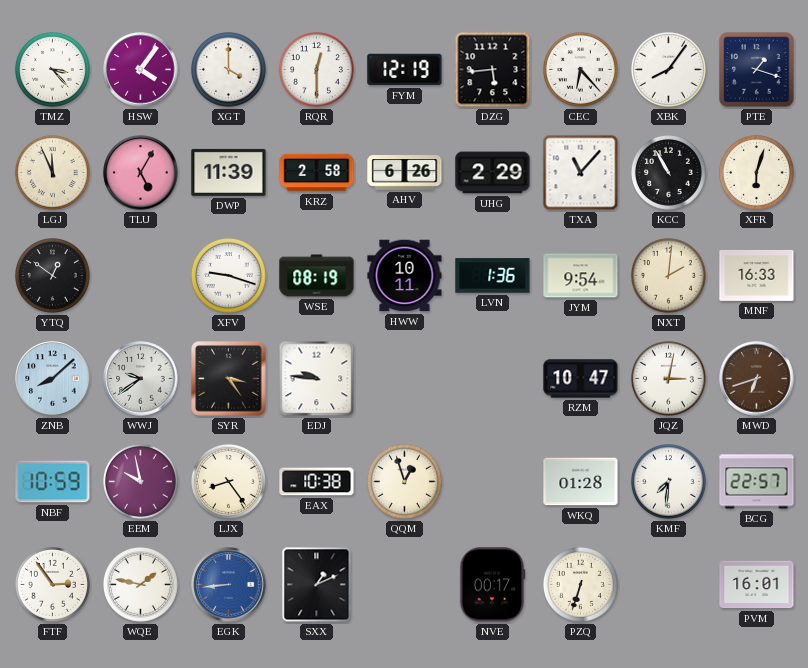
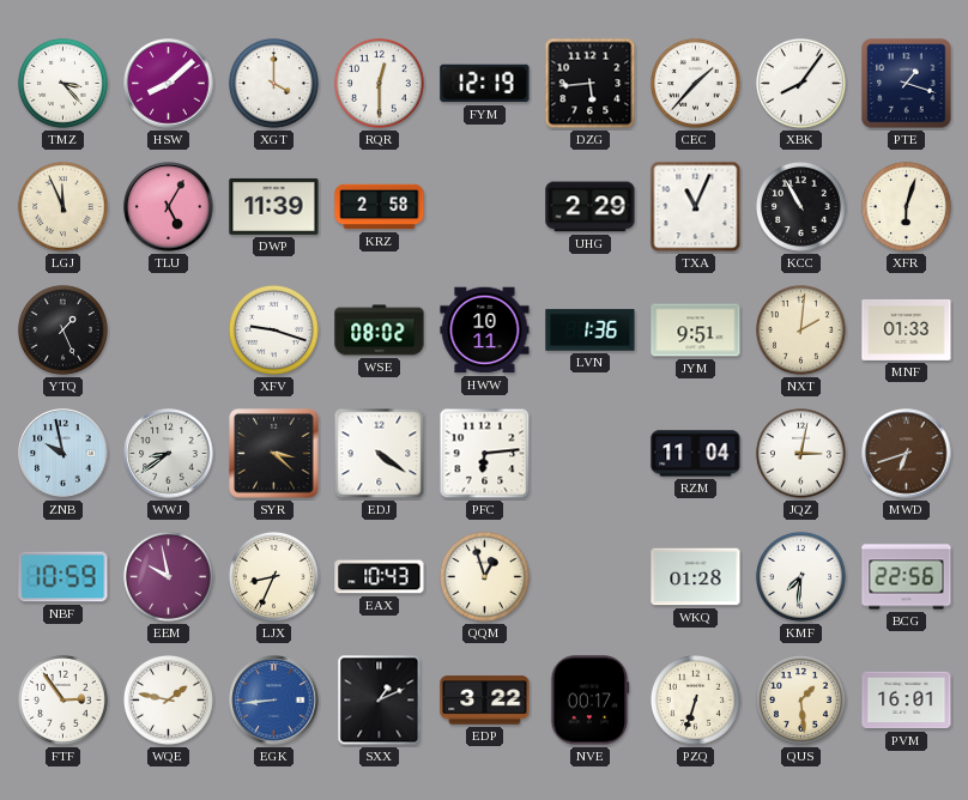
HSW: 4:06 -> 8:08 (169, 84)
CEC: 6:23 -> 1:37 (695, 83)
AHV: 6:26 -> none (405, 173)
TXA: 11:07 -> 11:04 (696, 207)
YTQ: 12:51 -> 1:26 (62, 329)
WSE: 08:19 -> 08:02 (380, 331)
JYM: 9:54 -> 9:51 (696, 331)
MNF: 16:33 -> 01:33 (907, 329)
ZNB: 8:08 -> 9:58 (63, 454)
WWJ: 9:39 -> 8:39 (169, 454)
SYR: 3:24 -> 3:22 (274, 454)
EDJ: 9:46 -> 4:21 (380, 454)
PFC: none -> 6:14 (485, 454)
RZM: 10:47 -> 11:04 (696, 454)
LJX: 8:24 -> 8:34 (273, 576)
EAX: 10:38 -> 10:43 (380, 577)
BCG: 22:57 -> 22:56 (907, 577)
EDP: none -> 3:22 (485, 701)
QUS: none -> 1:29 (800, 699)
